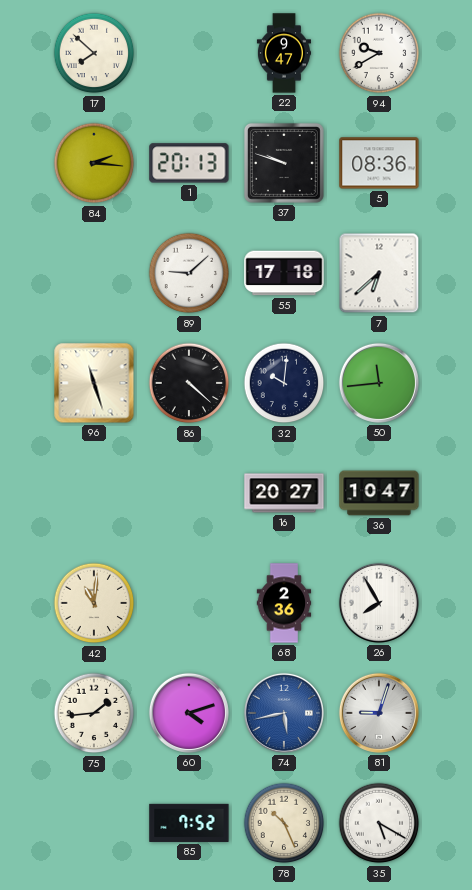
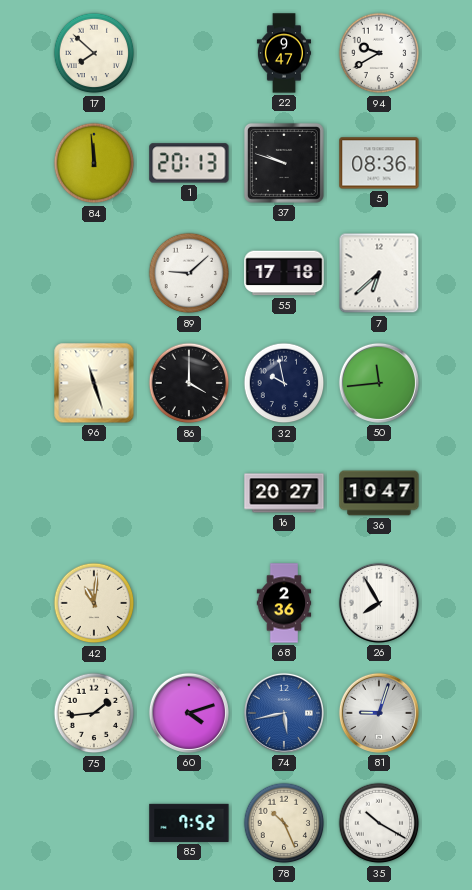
84: 2:16 -> 11:59 (94, 163)
86: 4:22 -> 4:00 (189, 383)
32: 10:01 -> 9:58 (284, 383)
35: 5:20 -> 10:20 (379, 823)
